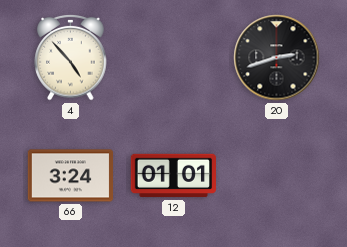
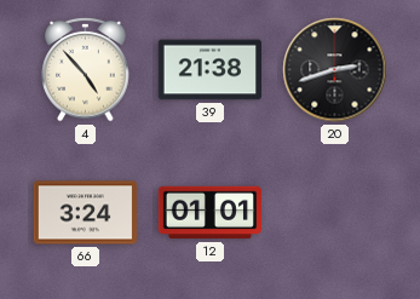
39: none -> 21:38 (209, 70)
